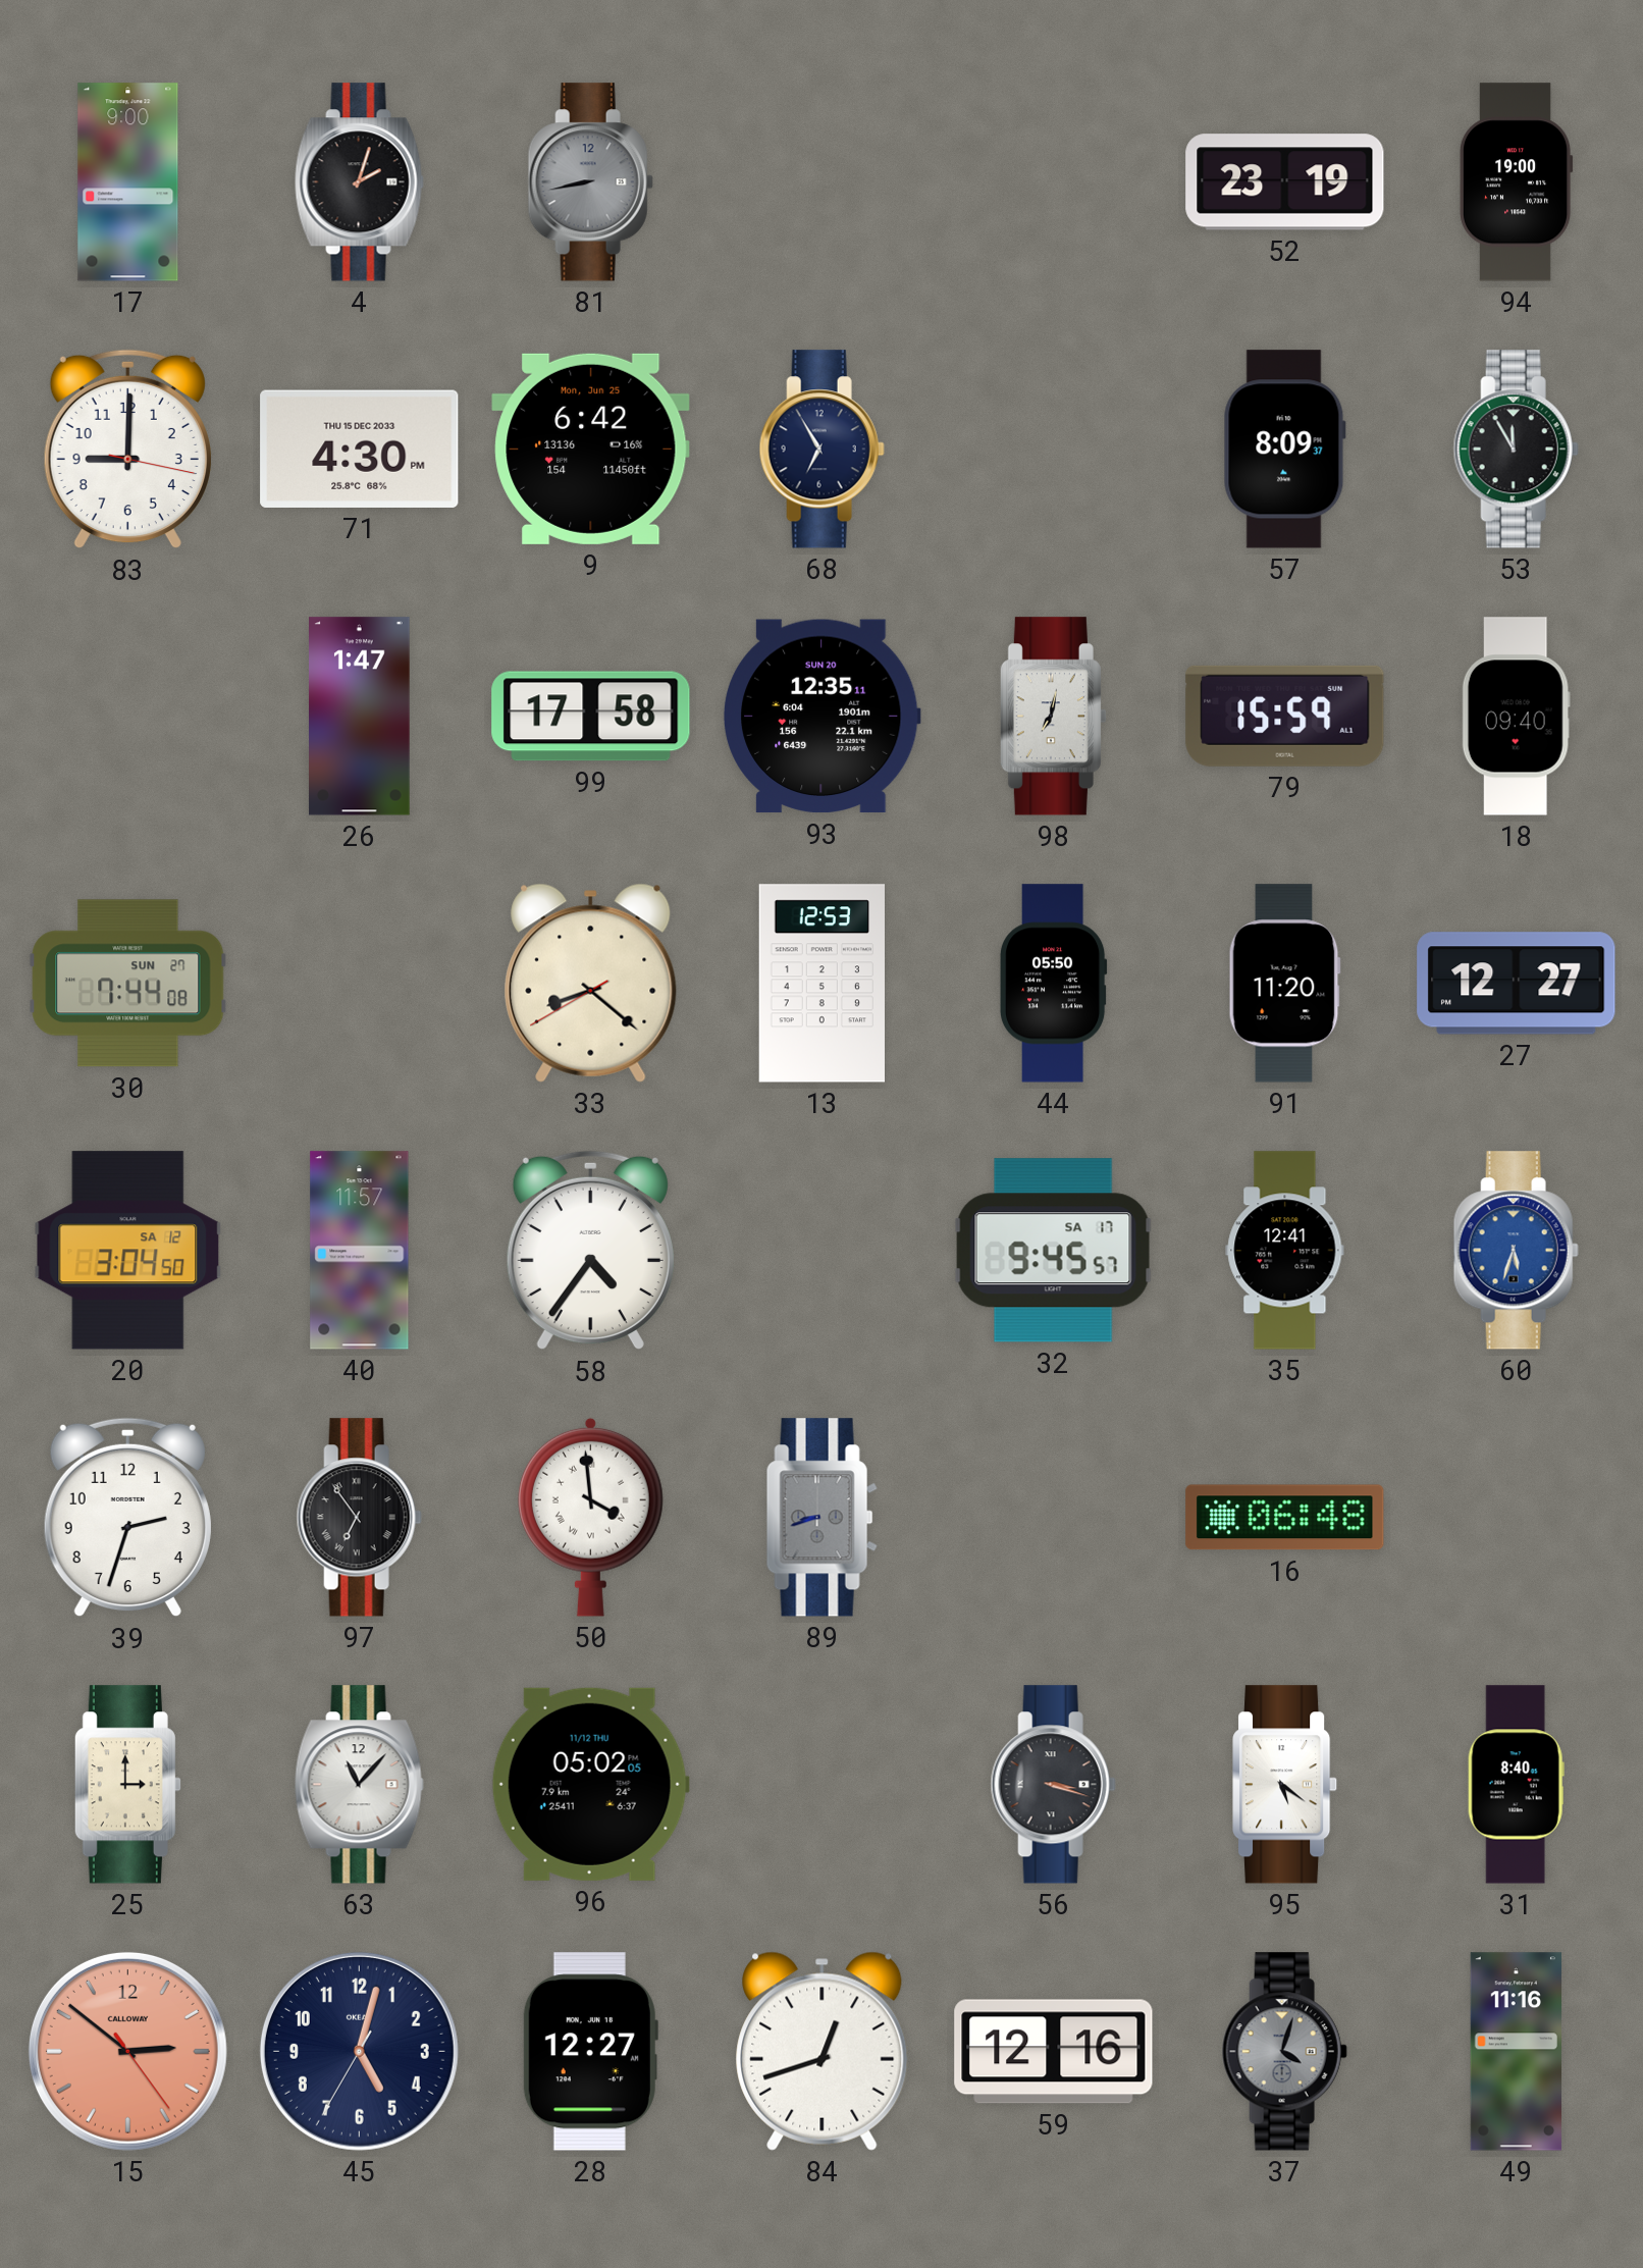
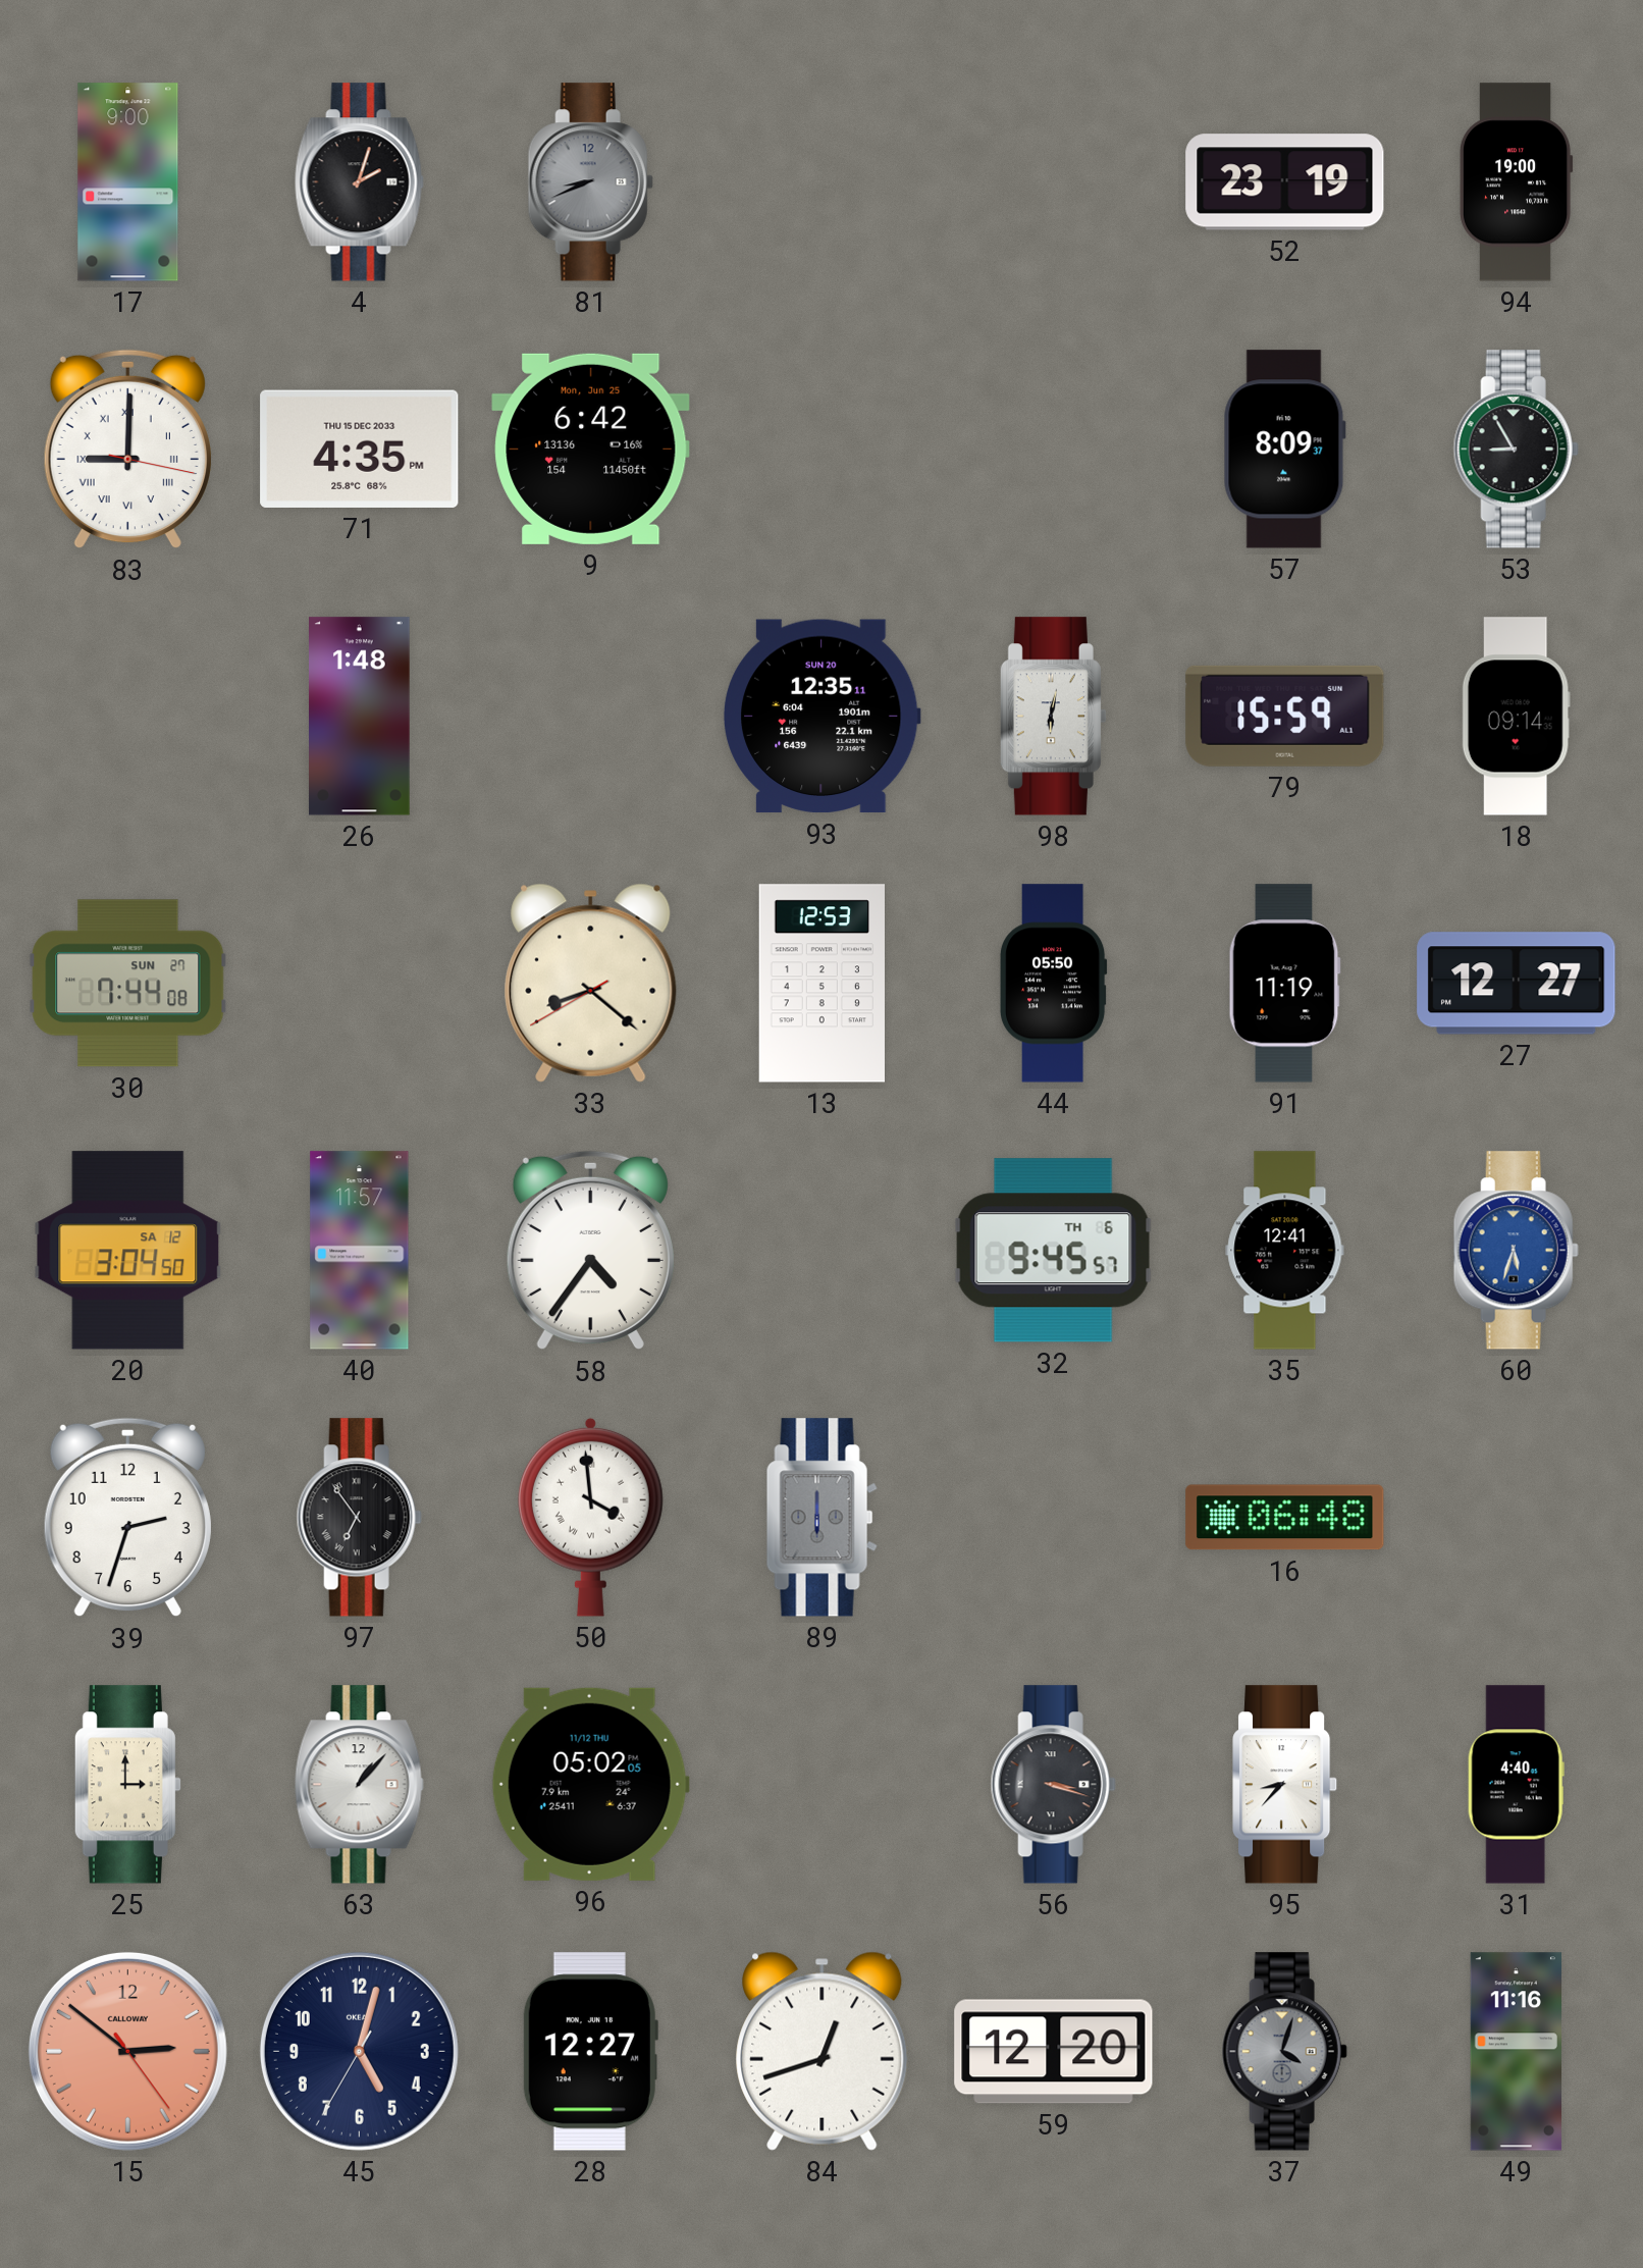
81: 8:43 -> 8:41 (590, 182)
83 numerals: Arabic -> Roman (127, 450)
71: 4:30 -> 4:35 (360, 449)
68: 6:55 -> none (821, 450)
53: 11:55 -> 8:55 (1516, 450)
26: 1:47 -> 1:48 (360, 717)
99: 17:58 -> none (591, 717)
98: 7:02 -> 6:02 (1053, 717)
18: 09:40 -> 09:14 (1516, 717)
91: 11:20 -> 11:19 (1284, 984)
32 date: SA 17 -> TH 6 (1053, 1251)
89: 8:42 -> 6:00 (821, 1518)
63: 11:07 -> 1:07 (359, 1785)
95: 5:21 -> 8:37 (1286, 1785)
31: 8:40 -> 4:40 (1516, 1785)
59: 12:16 -> 12:20 (1054, 2052)
